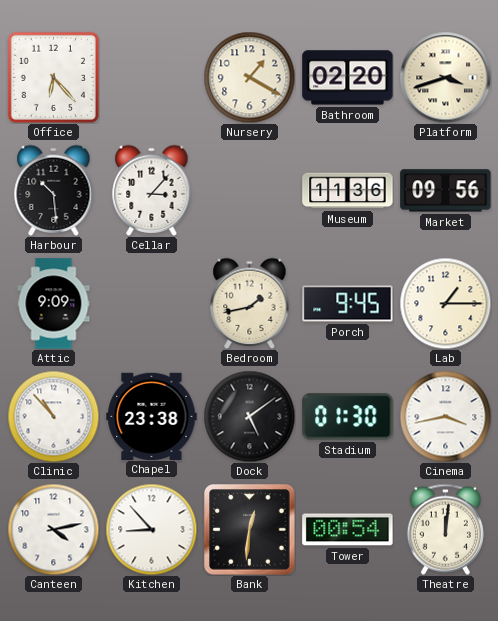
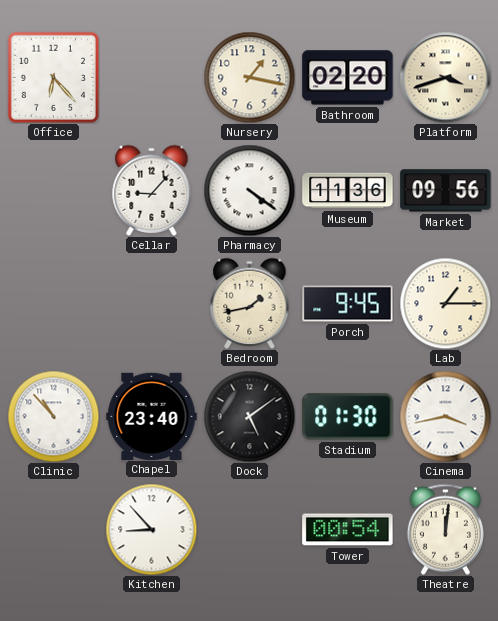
Nursery: 1:20 -> 1:17 (249, 77)
Harbour: 10:29 -> none (54, 190)
Cellar: 3:07 -> 9:07 (152, 190)
Pharmacy: none -> 4:21 (249, 190)
Attic: 9:09 -> none (54, 304)
Chapel: 23:38 -> 23:40 (152, 416)
Canteen: 4:13 -> none (53, 529)
Bank: 12:31 -> none (250, 530)
